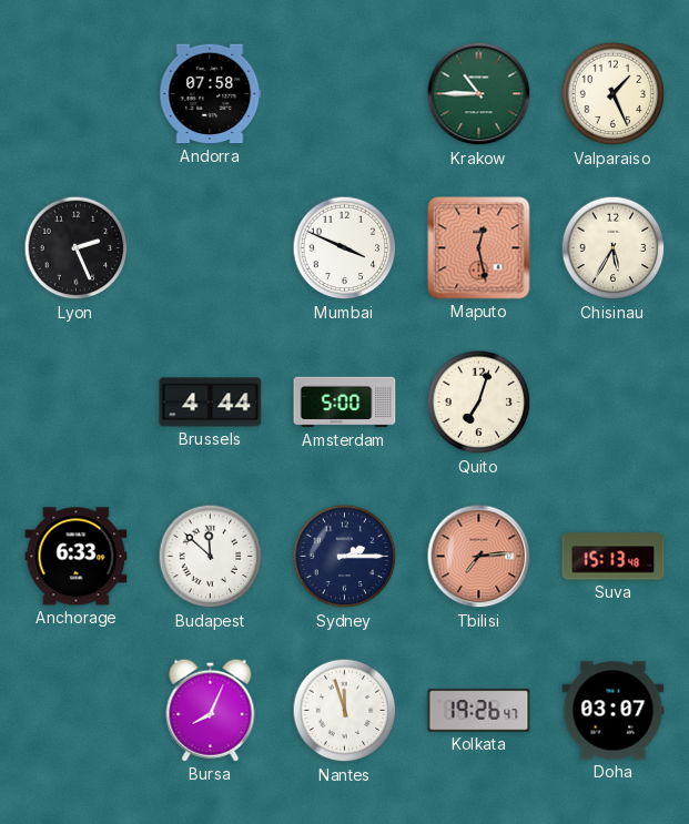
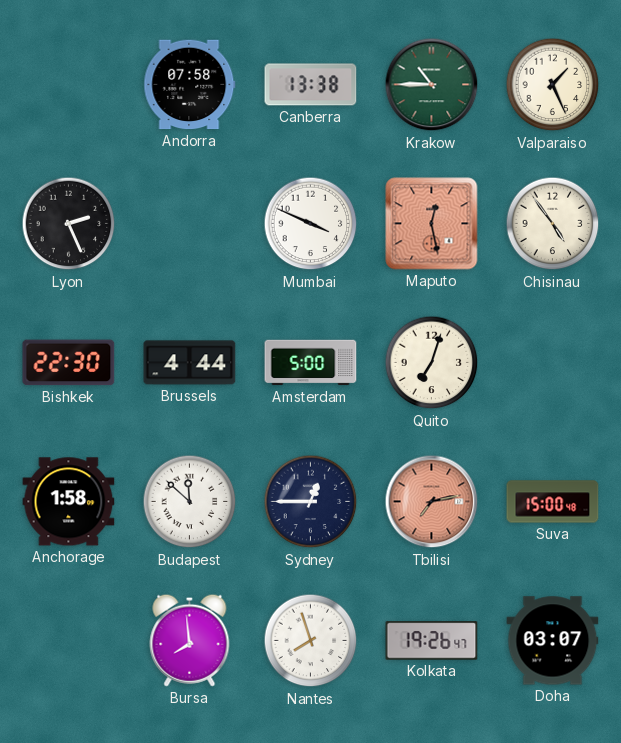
Canberra: none -> 13:38 (311, 85)
Chisinau: 5:35 -> 4:54 (553, 224)
Bishkek: none -> 22:30 (69, 363)
Anchorage: 6:33 -> 1:58 (69, 502)
Sydney: 2:15 -> 12:45 (311, 502)
Tbilisi: 7:14 -> 7:13 (432, 502)
Suva: 15:13 -> 15:00 (553, 502)
Bursa: 8:04 -> 7:59 (190, 640)
Nantes: 11:57 -> 7:57 (311, 641)
